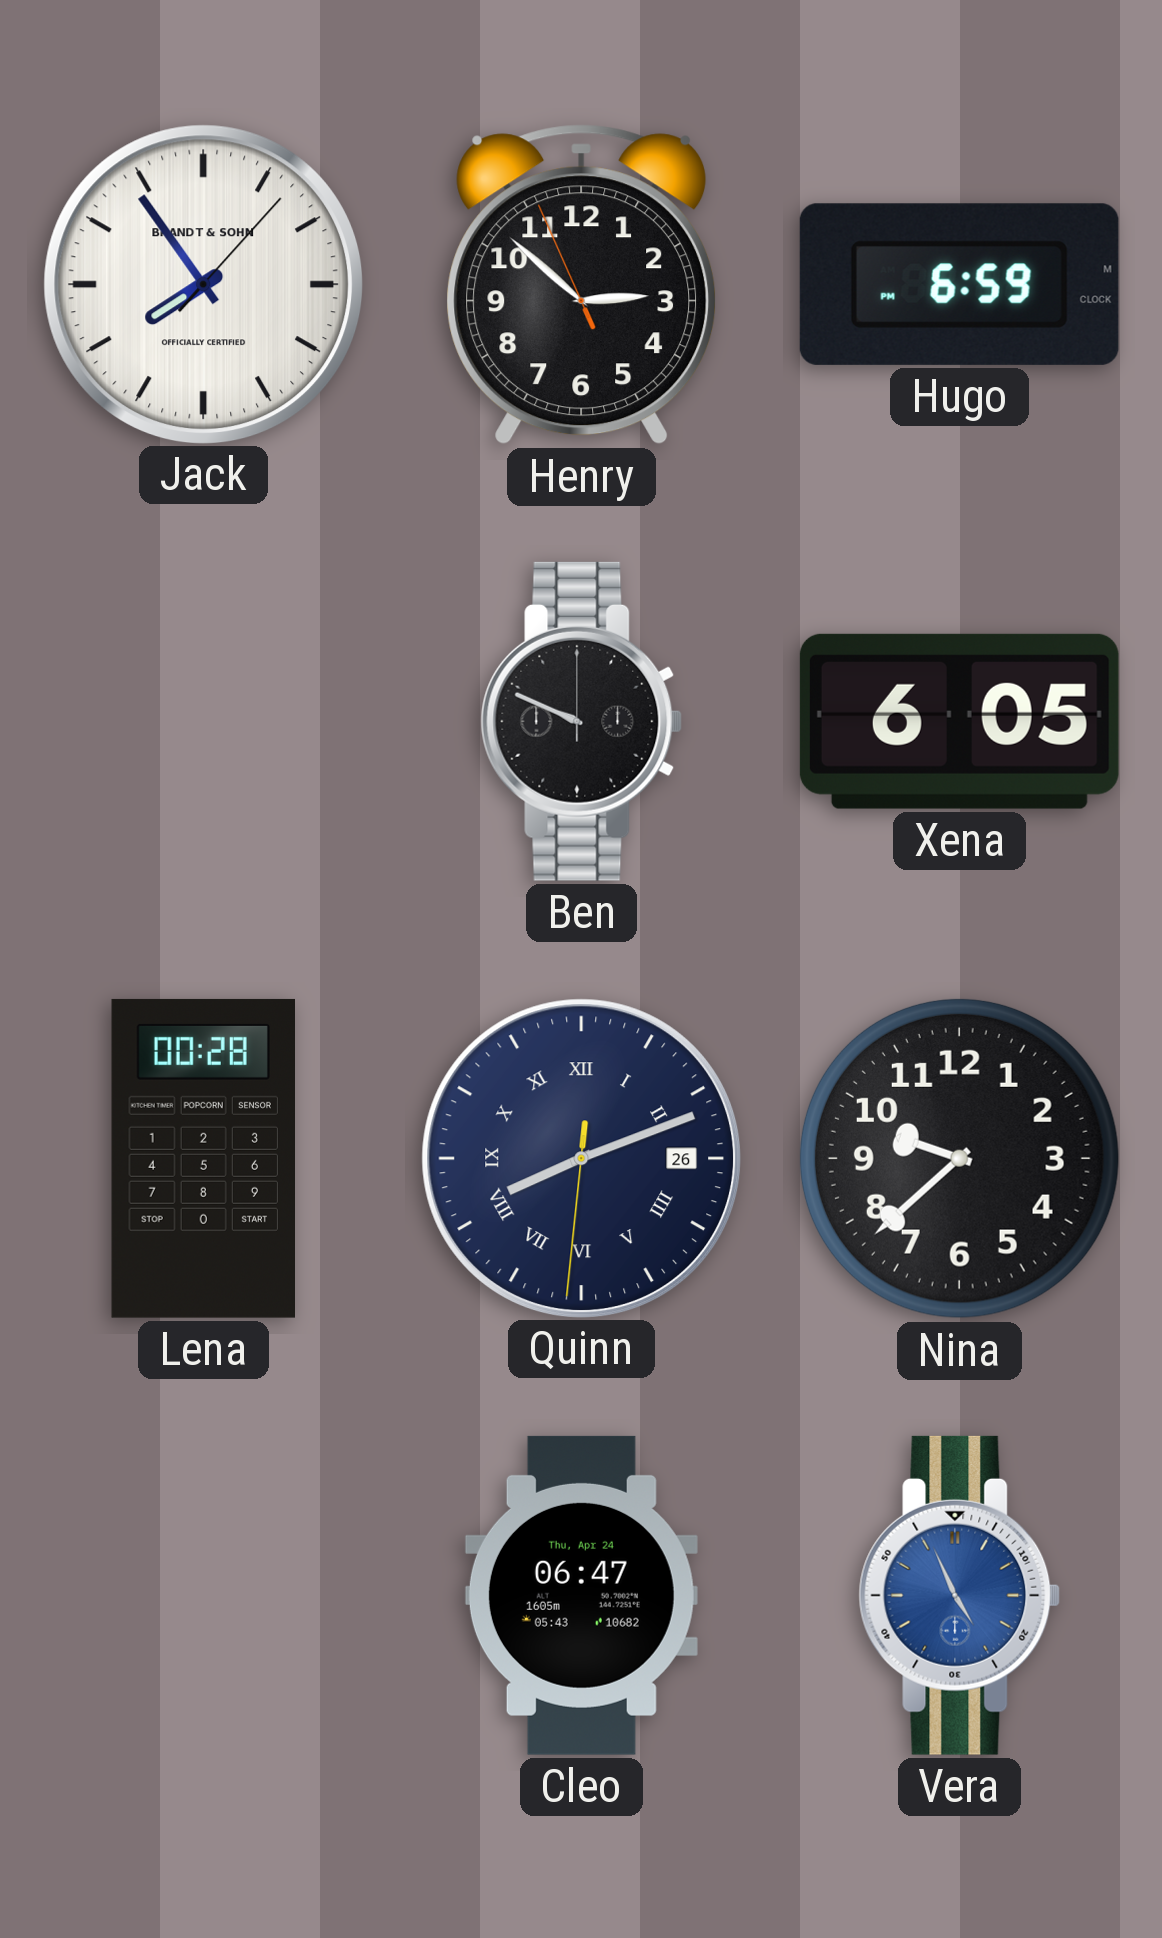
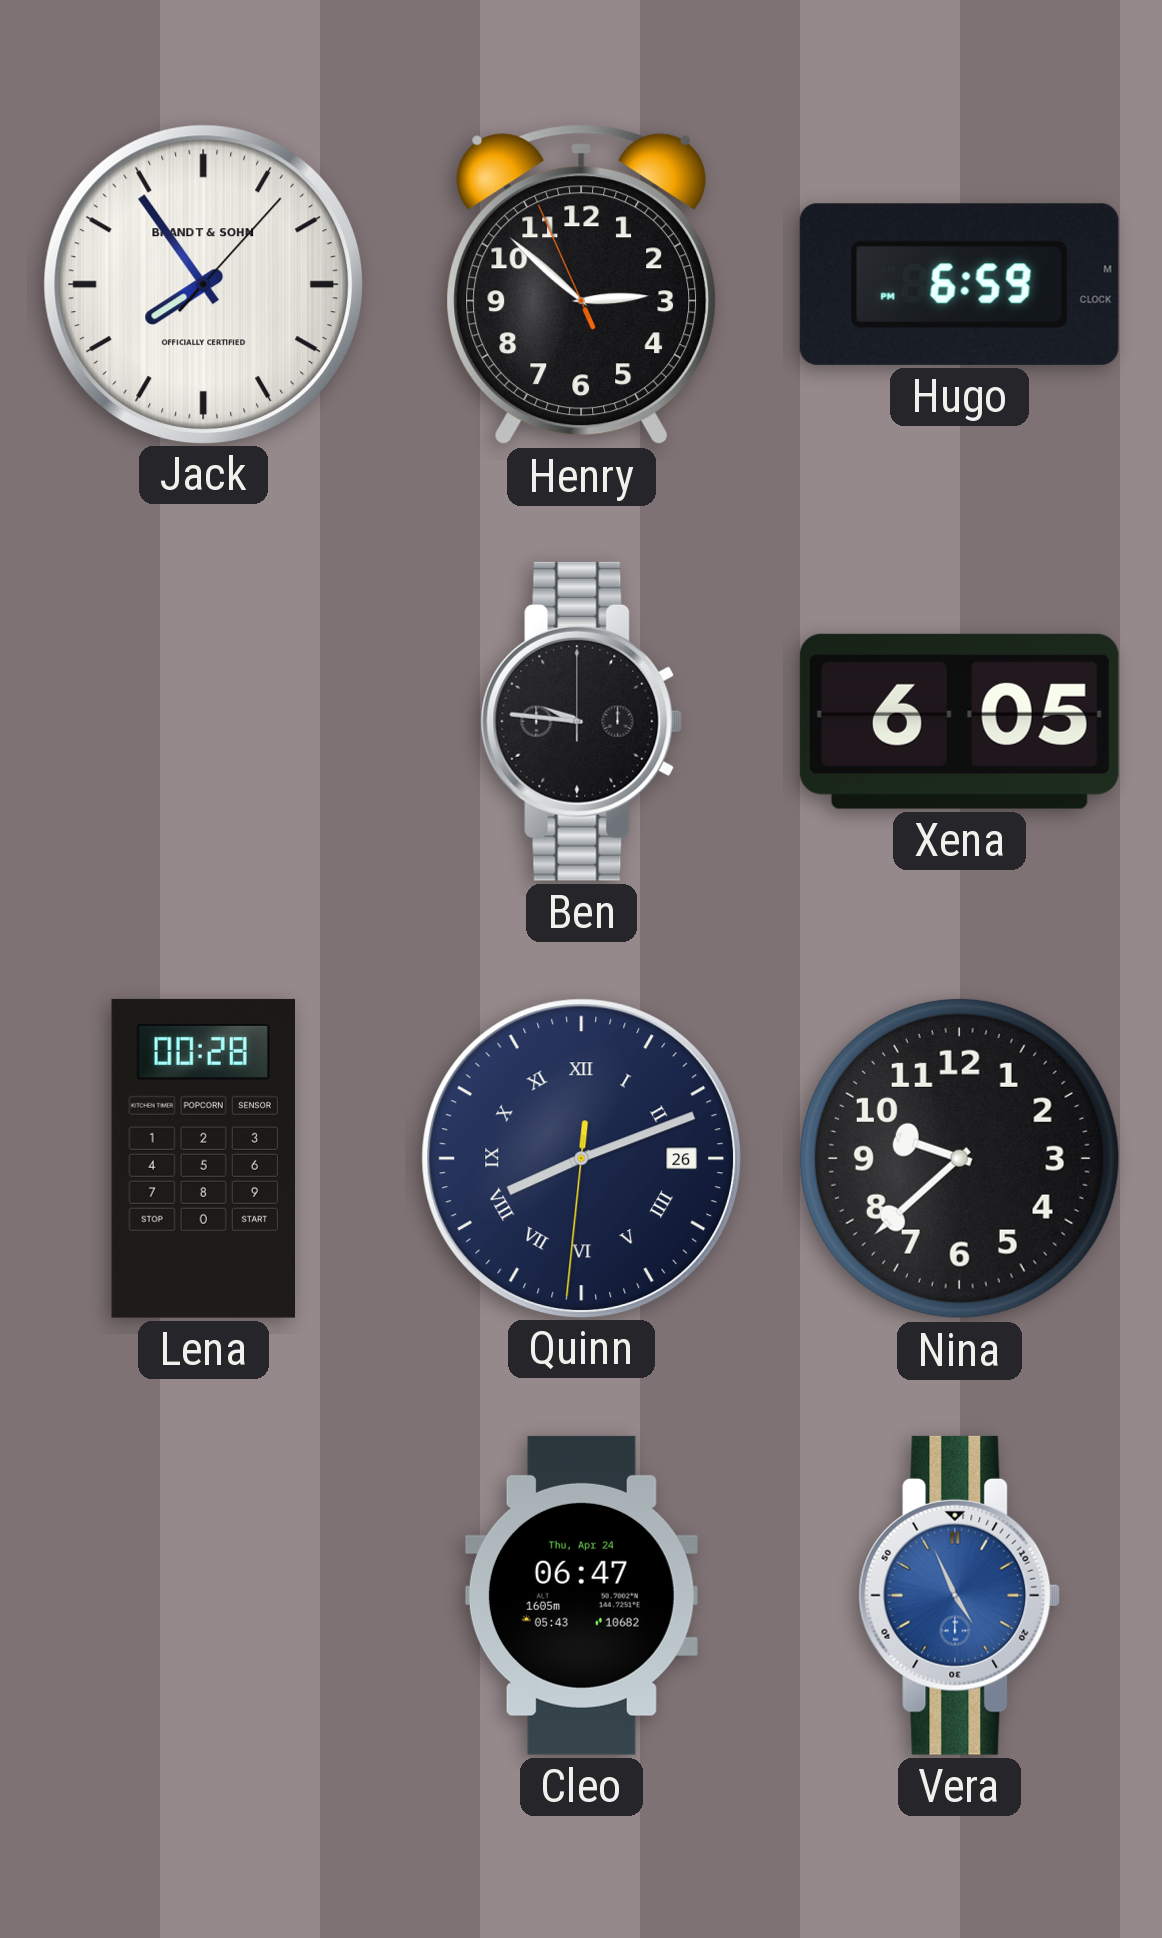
Ben: 9:49 -> 9:46 (582, 721)
